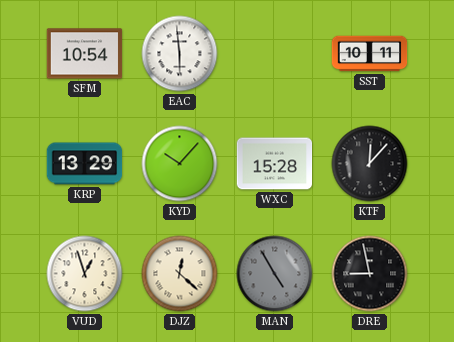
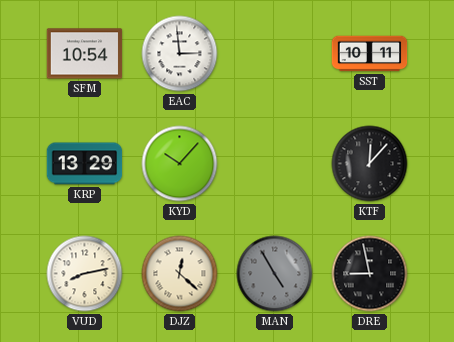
EAC: 5:59 -> 2:59 (180, 54)
WXC: 15:28 -> none (275, 164)
VUD: 12:57 -> 8:13 (85, 274)
